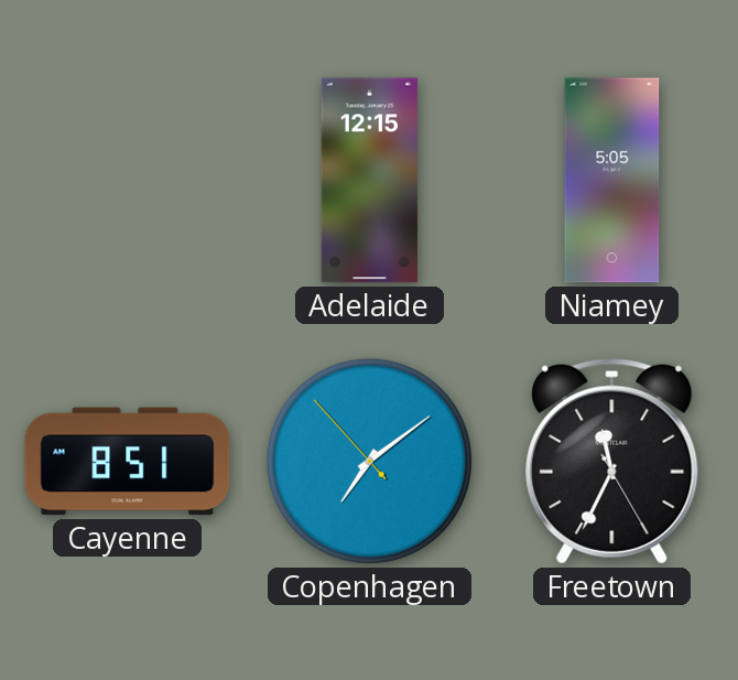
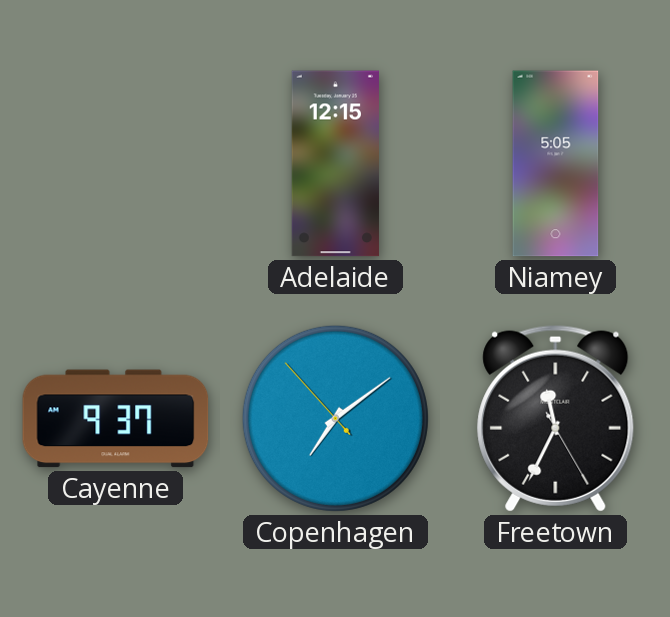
Cayenne: 8:51 -> 9:37 (116, 419)
